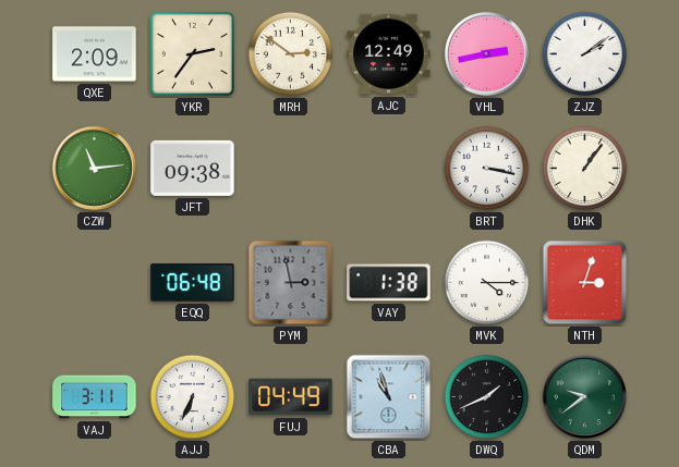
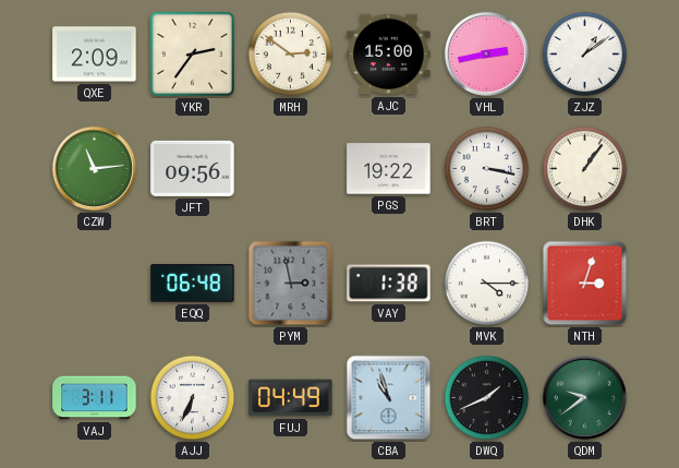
AJC: 12:49 -> 15:00 (389, 55)
ZJZ: 2:09 -> 1:09 (585, 55)
JFT: 09:38 -> 09:56 (193, 168)
PGS: none -> 19:22 (389, 169)
